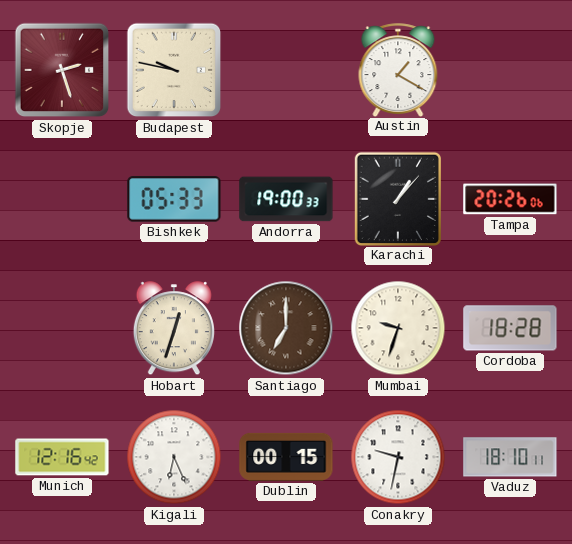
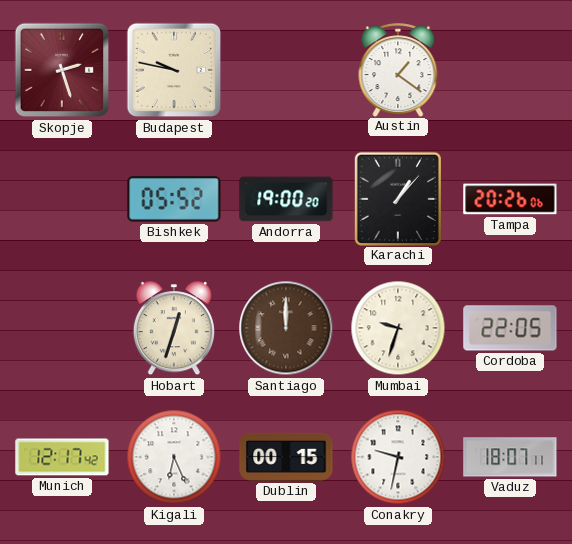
Austin: 1:20 -> 1:21 (398, 70)
Bishkek: 05:33 -> 05:52 (174, 199)
Andorra: 19:00:33 -> 19:00:20 (286, 199)
Santiago: 7:00 -> 12:00 (286, 328)
Cordoba: 18:28 -> 22:05 (510, 328)
Munich: 12:16 -> 12:17 (62, 457)
Vaduz: 18:10 -> 18:07 (510, 457)
